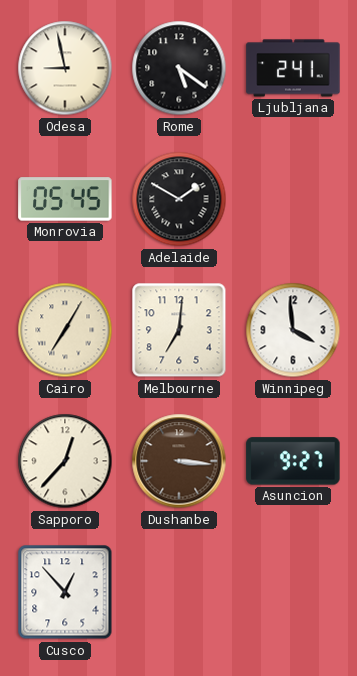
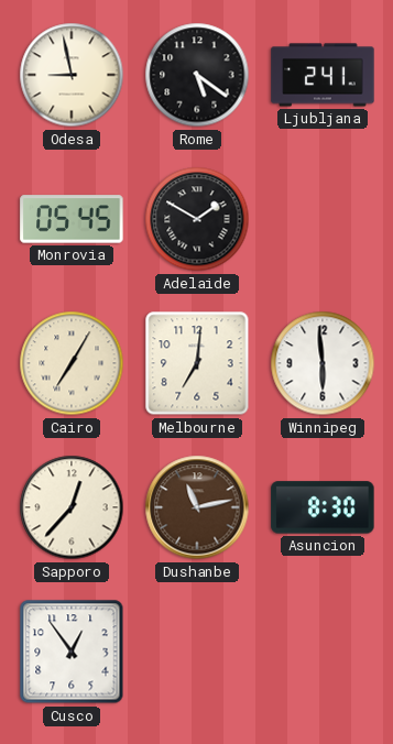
Winnipeg: 3:59 -> 5:59 (323, 363)
Dushanbe: 3:16 -> 11:13 (197, 507)
Asuncion: 9:27 -> 8:30 (323, 507)
Cusco: 12:53 -> 12:54 (72, 652)
